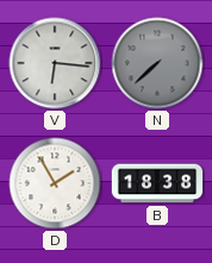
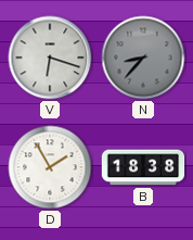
V: 6:16 -> 6:18 (50, 58)
N: 7:38 -> 8:37 (143, 58)
